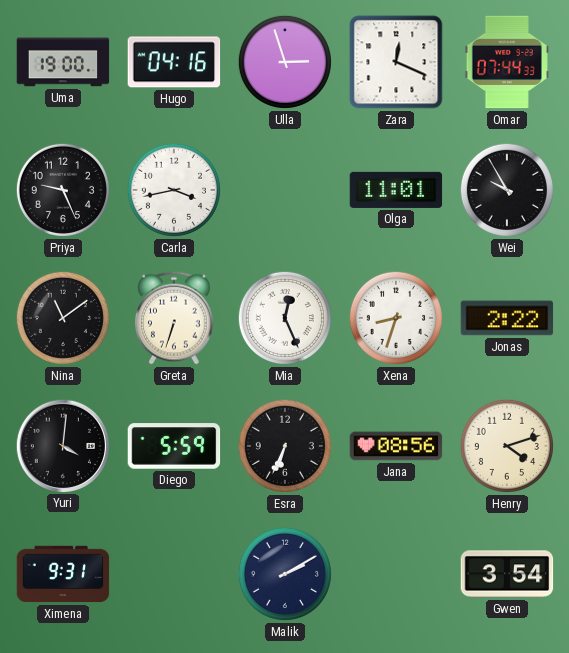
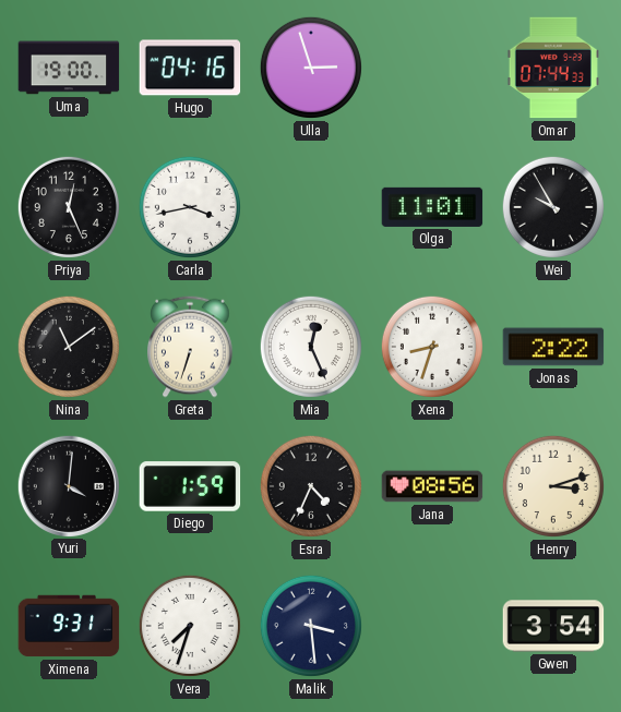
Zara: 12:19 -> none (396, 62)
Priya: 9:26 -> 12:26 (69, 207)
Diego: 5:59 -> 1:59 (190, 486)
Esra: 6:34 -> 4:34 (311, 486)
Henry: 4:12 -> 3:12 (553, 486)
Vera: none -> 7:33 (190, 626)
Malik: 2:10 -> 3:29 (311, 626)
